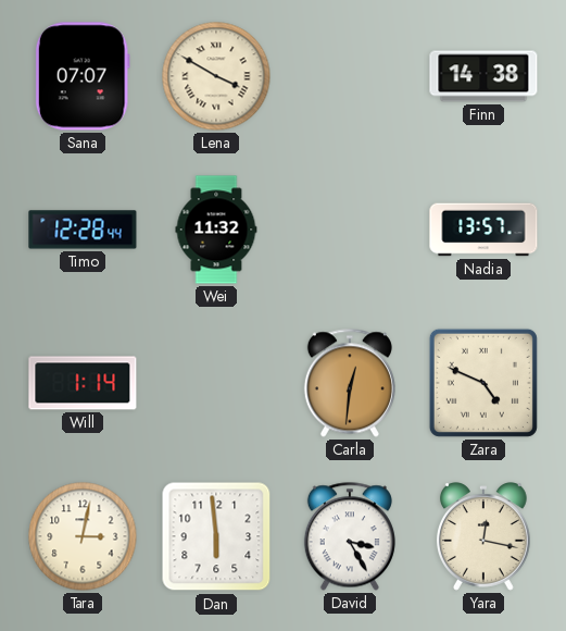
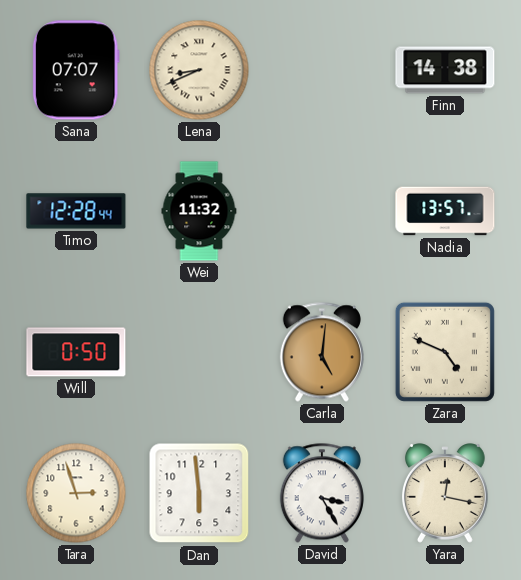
Lena: 3:50 -> 8:41 (199, 70)
Will: 1:14 -> 0:50 (76, 352)
Carla: 12:31 -> 5:01 (322, 352)
Tara: 3:02 -> 2:57 (76, 493)
